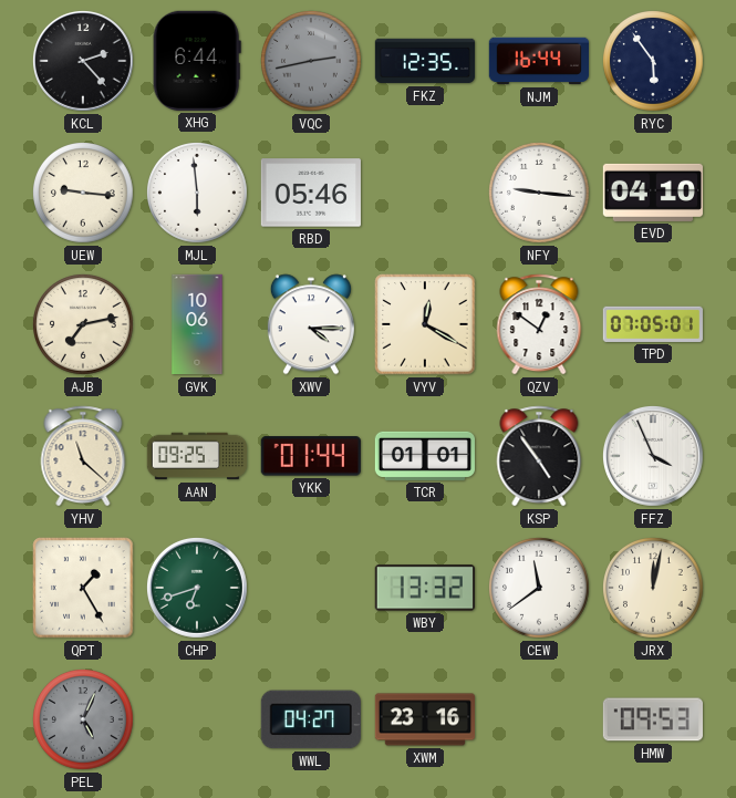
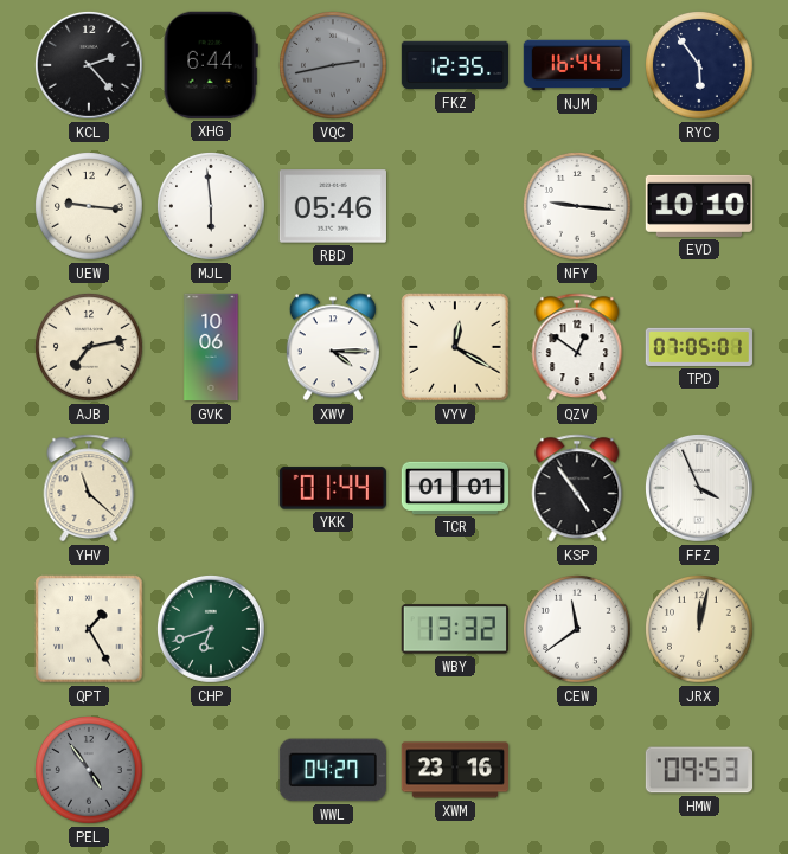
EVD: 04:10 -> 10:10 (698, 206)
AAN: 09:25 -> none (196, 456)
PEL: 5:04 -> 4:54 (90, 771)
